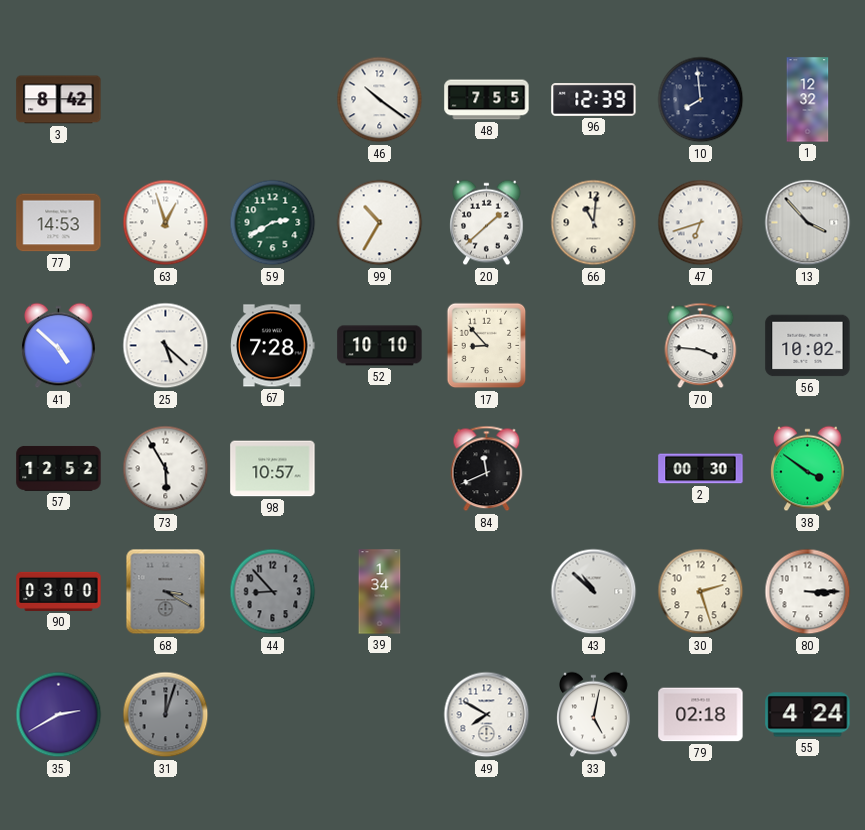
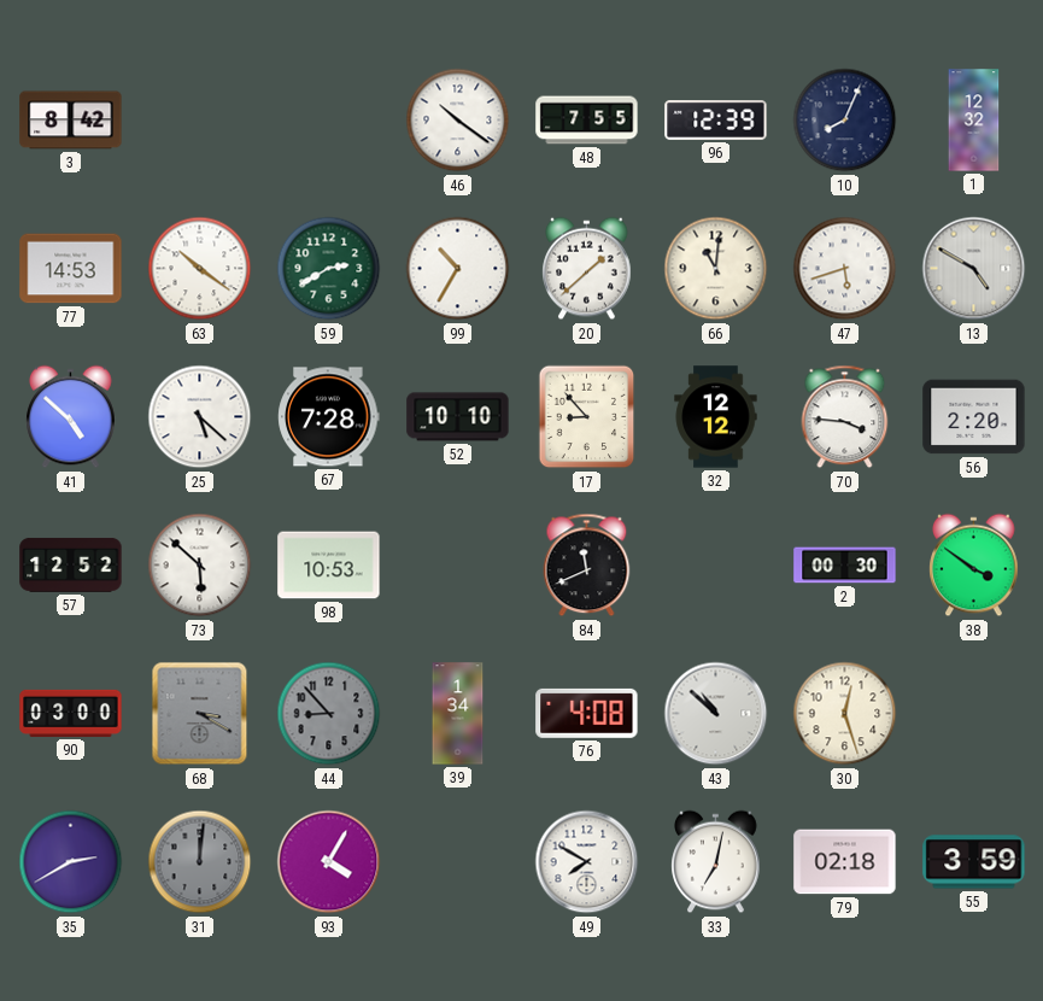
10: 7:59 -> 8:04 (845, 121)
63: 12:57 -> 10:21 (200, 269)
47: 6:42 -> 5:42 (845, 269)
13: 3:53 -> 4:50 (974, 269)
32: none -> 12:12 (716, 417)
56: 10:02 -> 2:20 (974, 417)
73: 5:55 -> 5:52 (200, 566)
98: 10:57 -> 10:53 (329, 566)
76: none -> 4:08 (587, 713)
30: 2:27 -> 12:27 (845, 714)
80: 3:15 -> none (808, 592)
31: 12:03 -> 12:01 (200, 862)
93: none -> 4:05 (329, 862)
33: 5:02 -> 7:02 (716, 862)
55: 4:24 -> 3:59 (974, 862)
